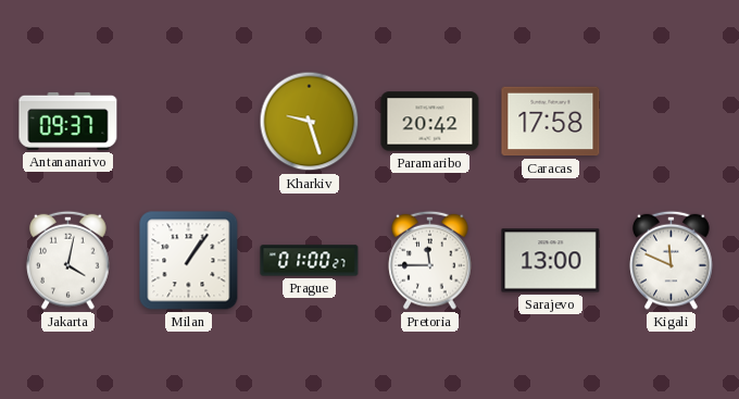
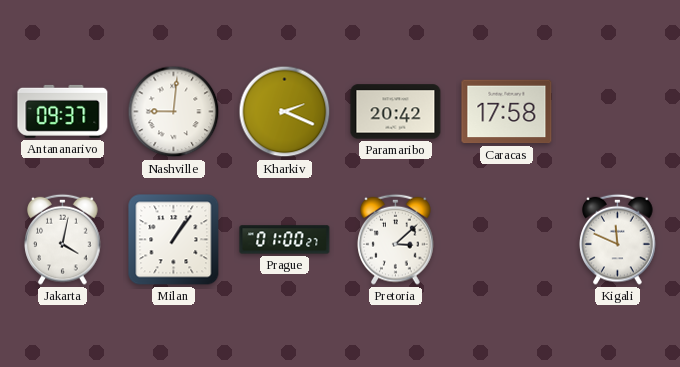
Nashville: none -> 9:01 (174, 112)
Kharkiv: 9:27 -> 2:19 (285, 112)
Pretoria: 11:45 -> 3:08 (396, 239)
Sarajevo: 13:00 -> none (551, 261)
